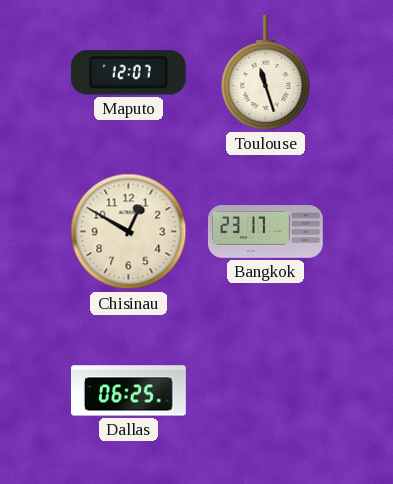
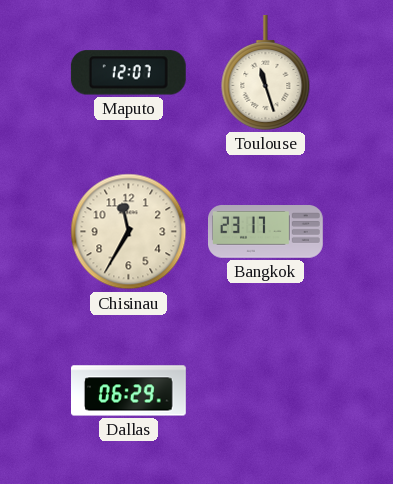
Chisinau: 12:50 -> 11:35 (129, 232)
Dallas: 06:25 -> 06:29 (129, 391)
